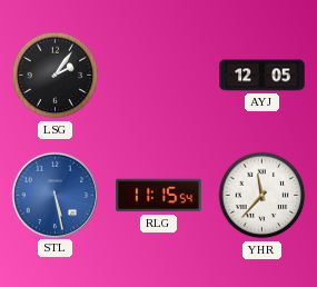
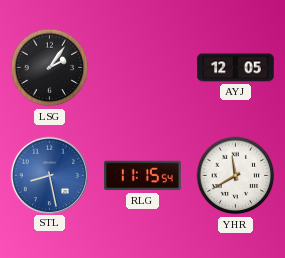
STL: 5:28 -> 8:28 (49, 175)
YHR: 11:37 -> 11:40 (236, 176)
